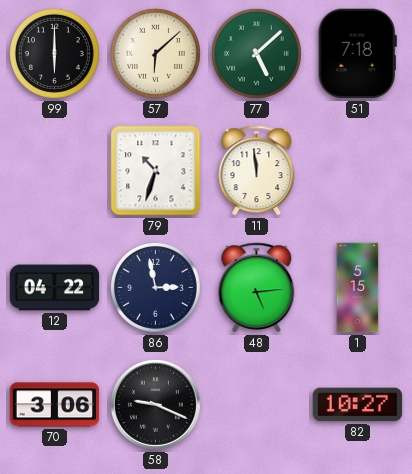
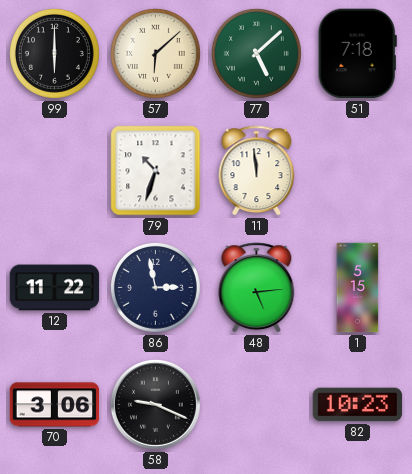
12: 04:22 -> 11:22 (55, 288)
82: 10:27 -> 10:23 (358, 405)
